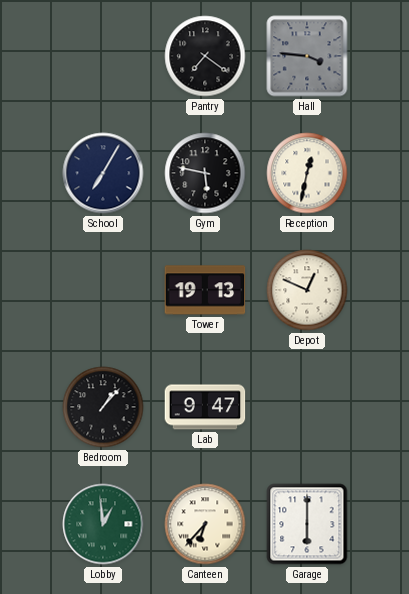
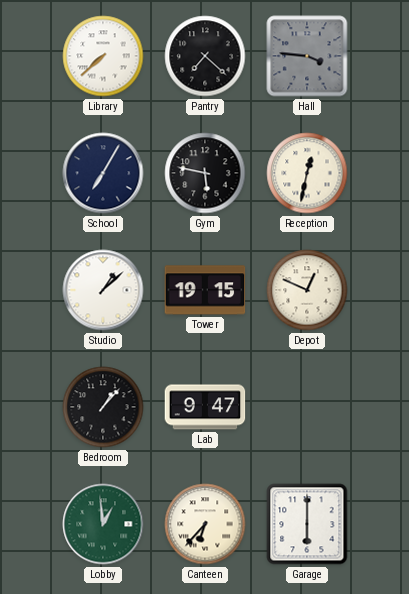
Library: none -> 7:38 (103, 56)
Pantry: 7:21 -> 7:22 (205, 56)
Studio: none -> 1:08 (103, 290)
Tower: 19:13 -> 19:15 (205, 290)
